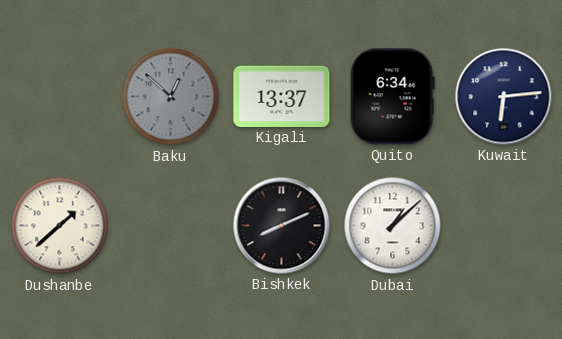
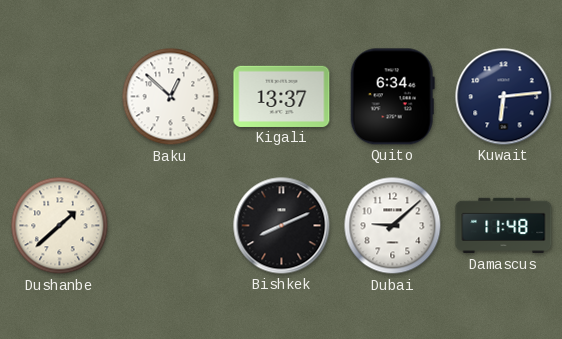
Baku dial: grey -> white (171, 97)
Dubai: 1:08 -> 9:08 (393, 226)
Damascus: none -> 11:48 (504, 226)
